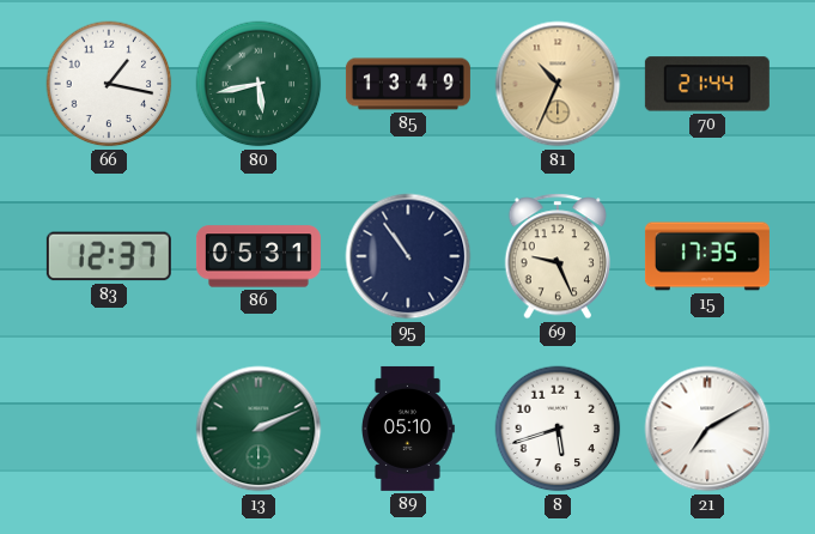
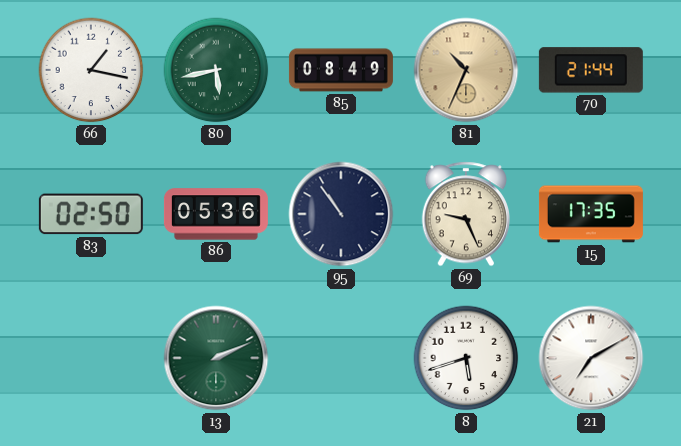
85: 13:49 -> 08:49 (341, 70)
83: 12:37 -> 02:50 (91, 214)
86: 05:31 -> 05:36 (216, 214)
89: 05:10 -> none (408, 429)
